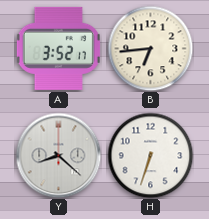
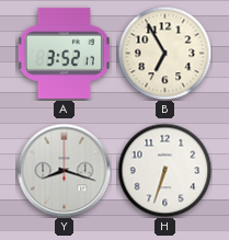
B: 6:44 -> 6:55 (164, 53)
Y: 8:22 -> 8:18 (64, 170)
